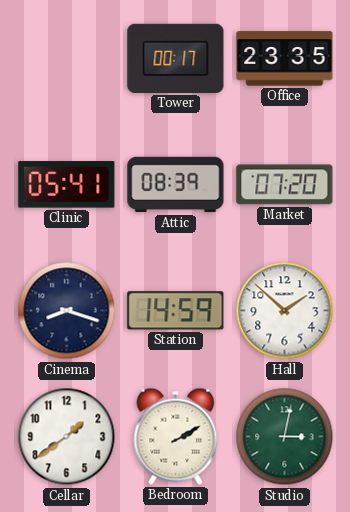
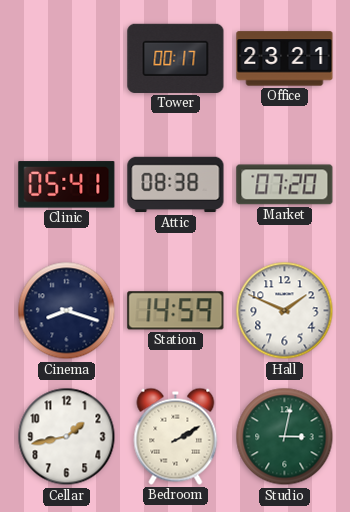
Office: 23:35 -> 23:21 (285, 59)
Attic: 08:39 -> 08:38 (176, 185)
Hall: 1:52 -> 1:49 (285, 311)
Cellar: 1:39 -> 1:43 (67, 437)
